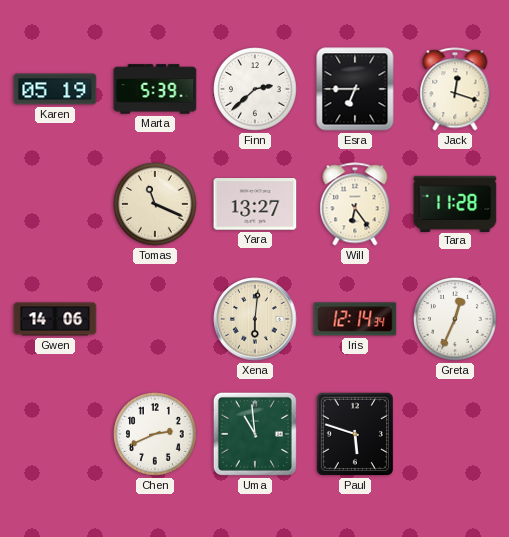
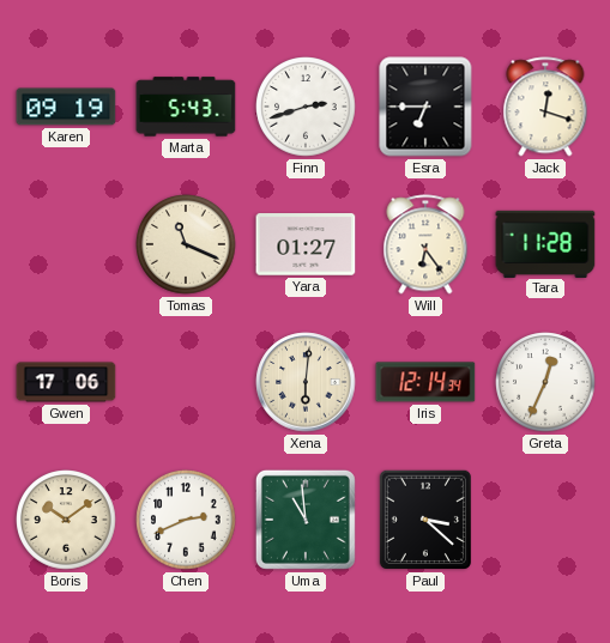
Karen: 05:19 -> 09:19 (66, 107)
Marta: 5:39 -> 5:43 (186, 107)
Finn: 2:38 -> 2:42 (306, 107)
Yara: 13:27 -> 01:27 (306, 244)
Gwen: 14:06 -> 17:06 (66, 382)
Boris: none -> 10:09 (66, 520)
Paul: 5:48 -> 3:22 (425, 520)
